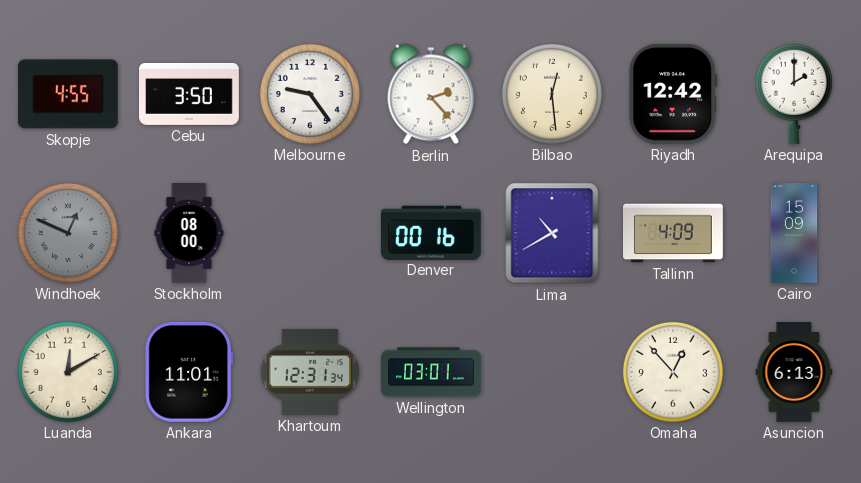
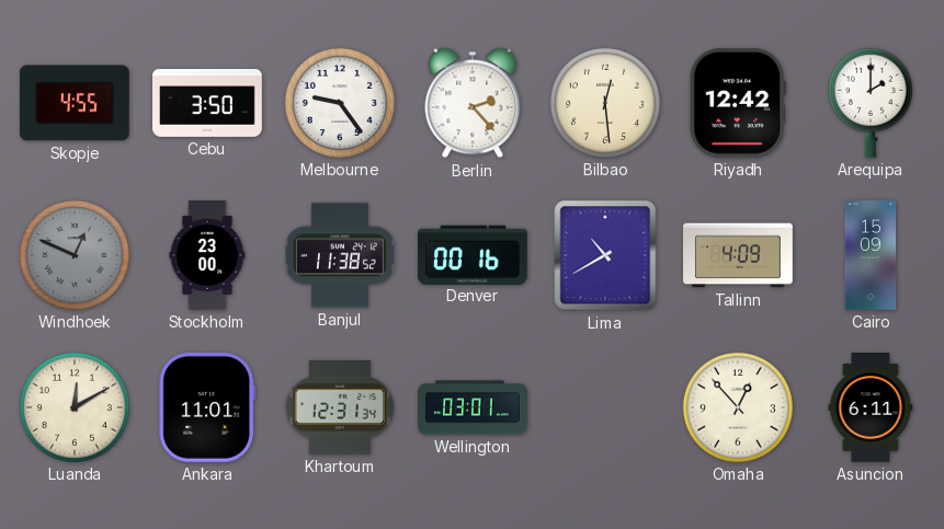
Stockholm: 08:00 -> 23:00 (207, 255)
Banjul: none -> 11:38 (340, 255)
Asuncion: 6:13 -> 6:11 (871, 409)
